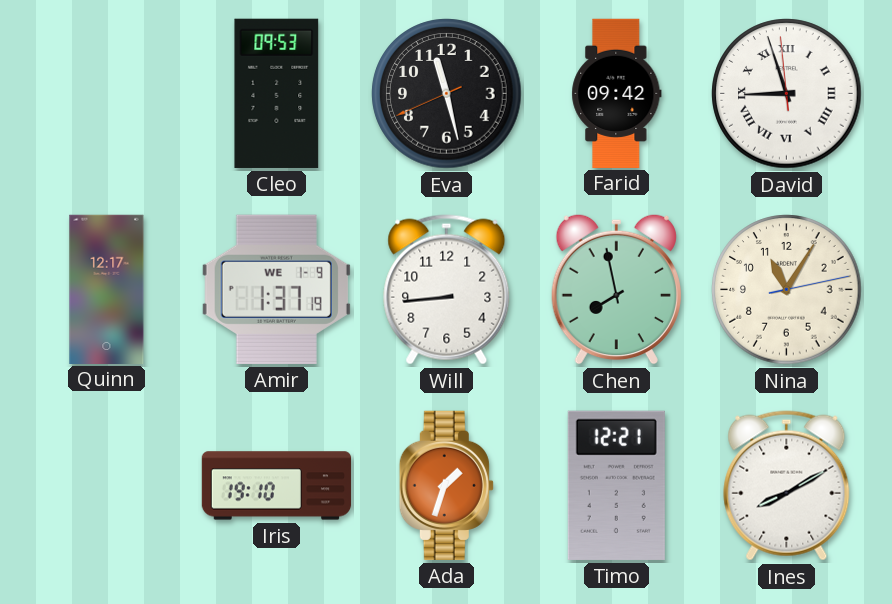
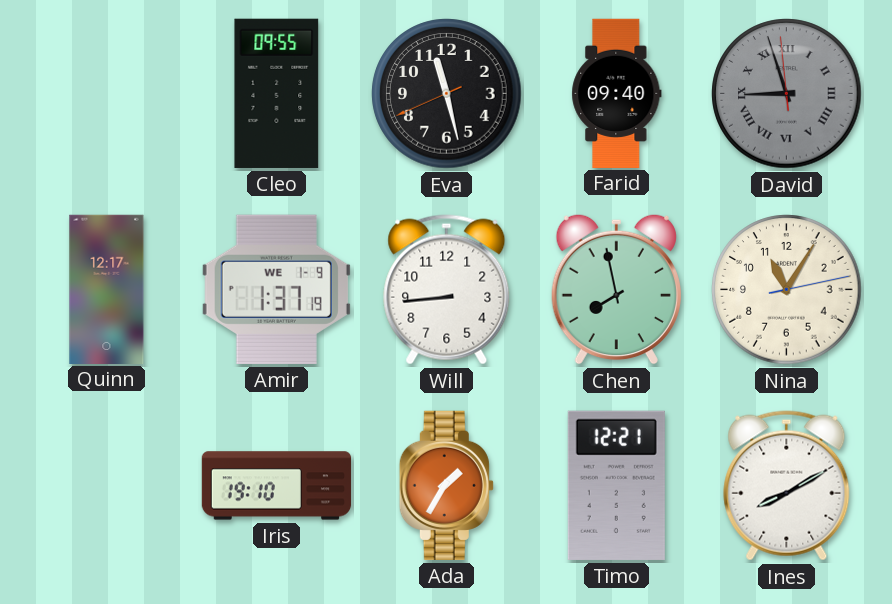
Cleo: 09:53 -> 09:55 (277, 93)
Farid: 09:42 -> 09:40 (617, 93)
David dial: white -> grey (787, 94)
Ada: 1:33 -> 1:35 (446, 485)
